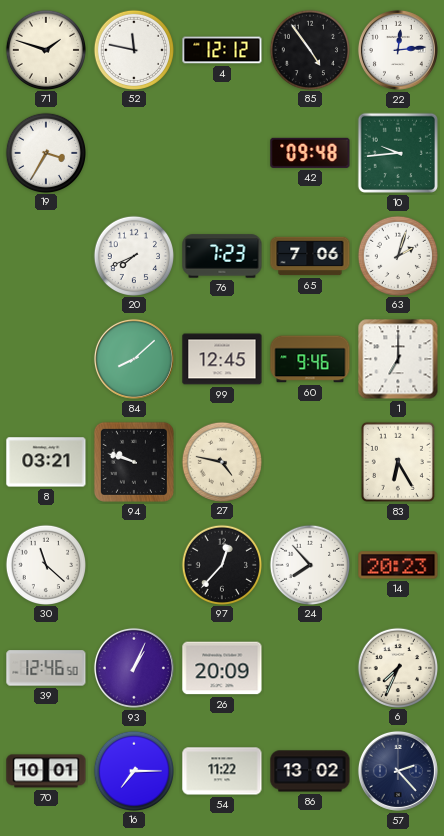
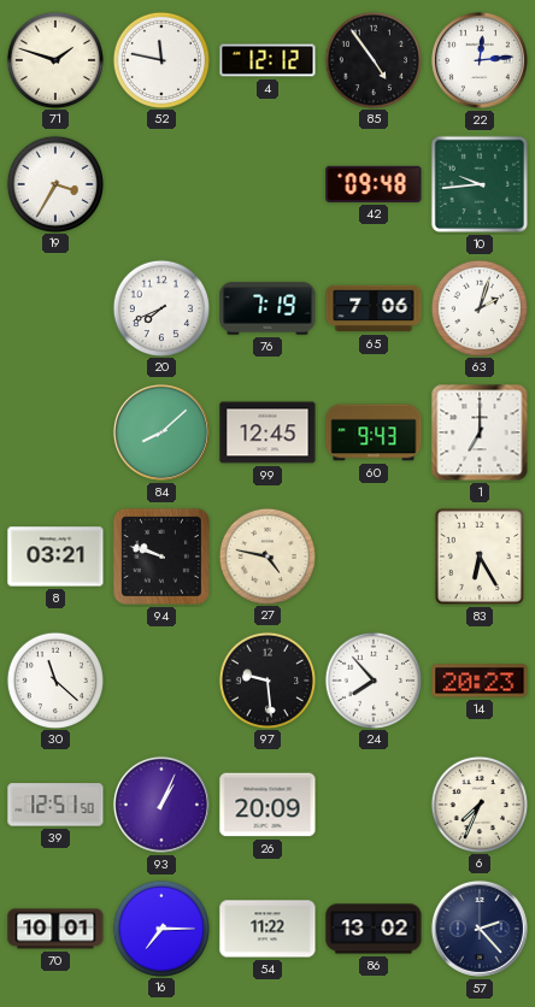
76: 7:23 -> 7:19 (267, 308)
60: 9:46 -> 9:43 (374, 432)
97: 12:37 -> 9:29 (266, 679)
39: 12:46 -> 12:51 (55, 805)
